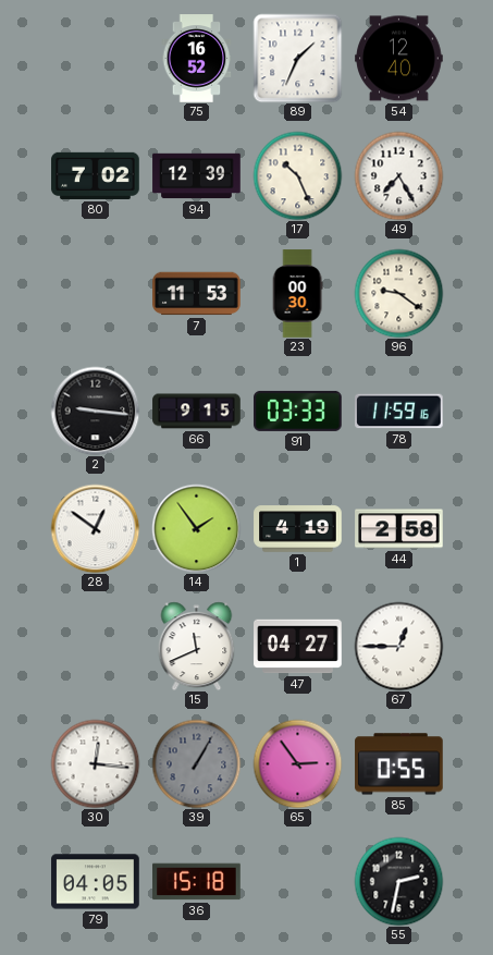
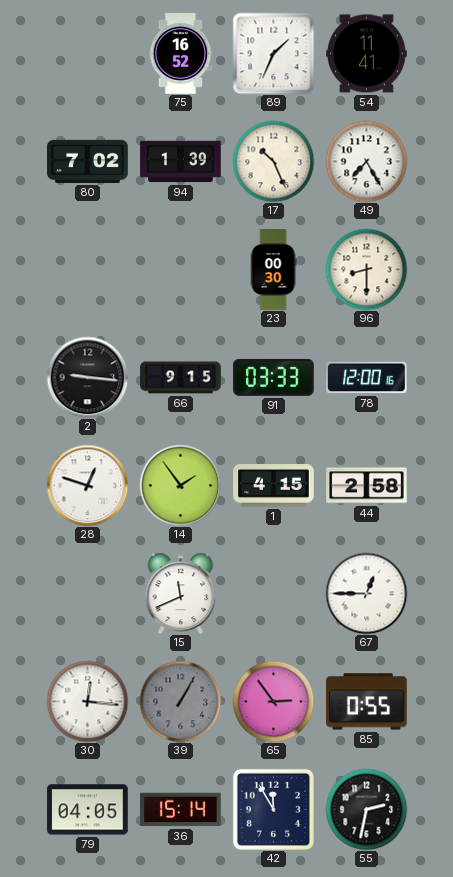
54: 12:40 -> 11:41 (367, 54)
94: 12:39 -> 1:39 (181, 162)
7: 11:53 -> none (197, 294)
96: 9:21 -> 8:30 (366, 269)
78: 11:59 -> 12:00 (367, 378)
28: 12:51 -> 12:48 (87, 485)
1: 4:19 -> 4:15 (274, 486)
47: 04:27 -> none (298, 647)
36: 15:18 -> 15:14 (181, 810)
42: none -> 11:55 (273, 809)
